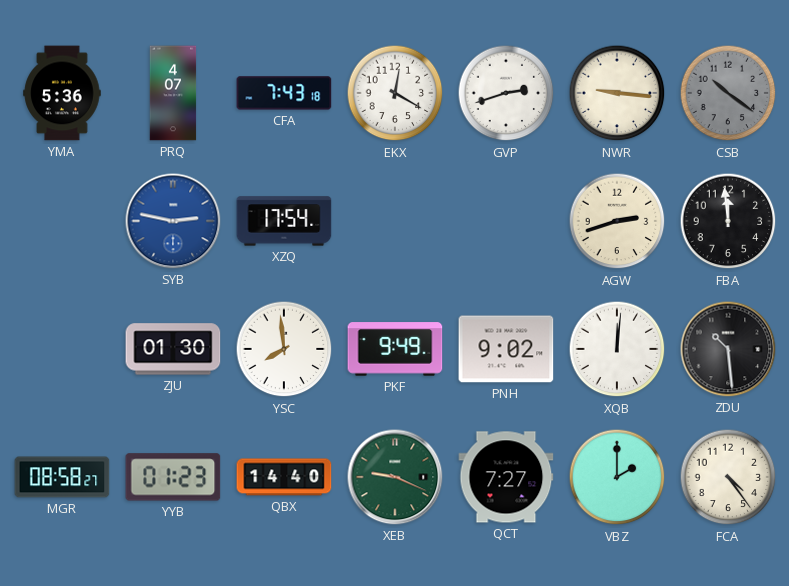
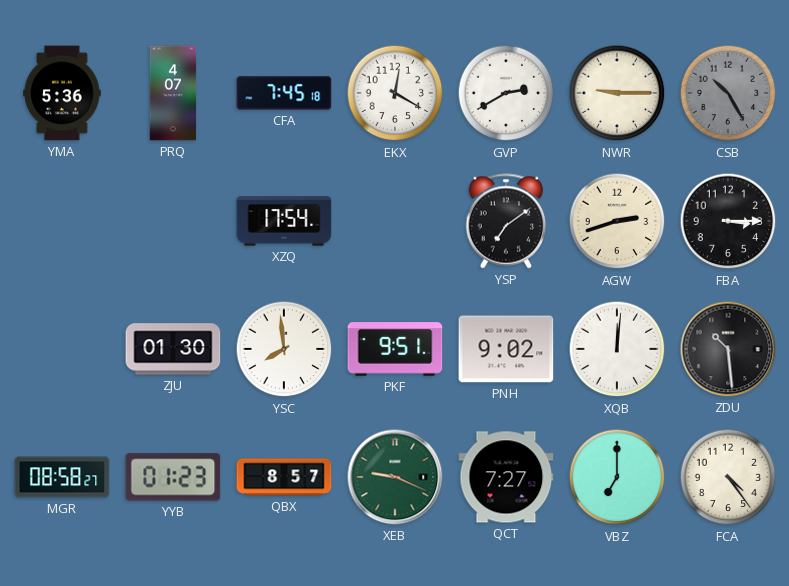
CFA: 7:43 -> 7:45 (284, 93)
GVP: 2:42 -> 2:40 (506, 93)
NWR: 9:16 -> 9:15 (617, 93)
CSB: 10:21 -> 10:25 (728, 93)
SYB: 2:47 -> none (173, 221)
YSP: none -> 7:09 (506, 221)
FBA: 11:59 -> 3:15 (728, 221)
PKF: 9:49 -> 9:51 (395, 349)
QBX: 14:40 -> 8:57 (284, 477)
VBZ: 2:00 -> 7:00 (617, 477)
